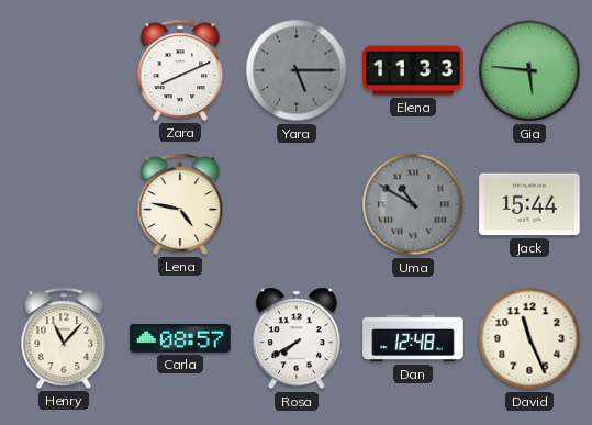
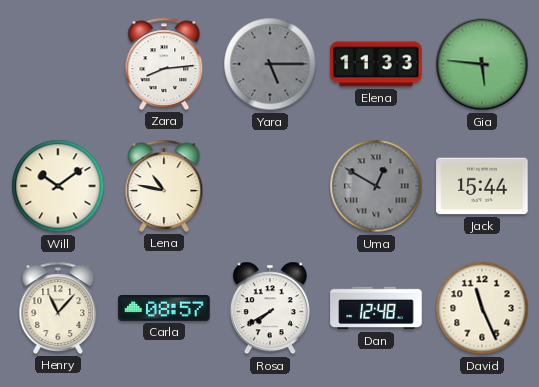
Zara: 8:11 -> 8:14 (164, 64)
Will: none -> 10:09 (58, 186)
Lena: 4:47 -> 10:47 (164, 186)
Uma: 10:50 -> 12:50 (376, 186)
